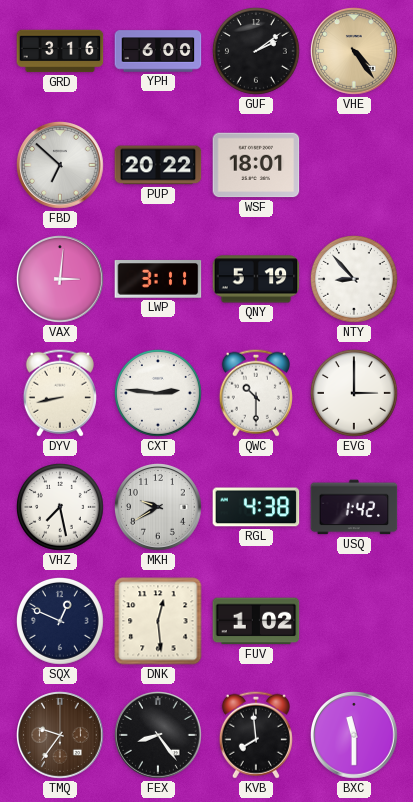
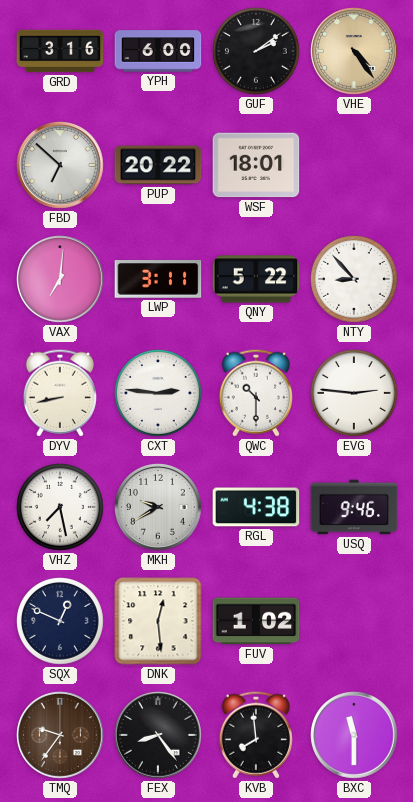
VAX: 3:01 -> 7:01 (61, 280)
QNY: 5:19 -> 5:22 (256, 279)
EVG: 3:00 -> 2:46 (355, 394)
USQ: 1:42 -> 9:46 (354, 507)
